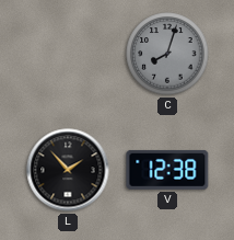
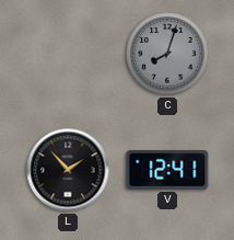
V: 12:38 -> 12:41 (167, 170)
